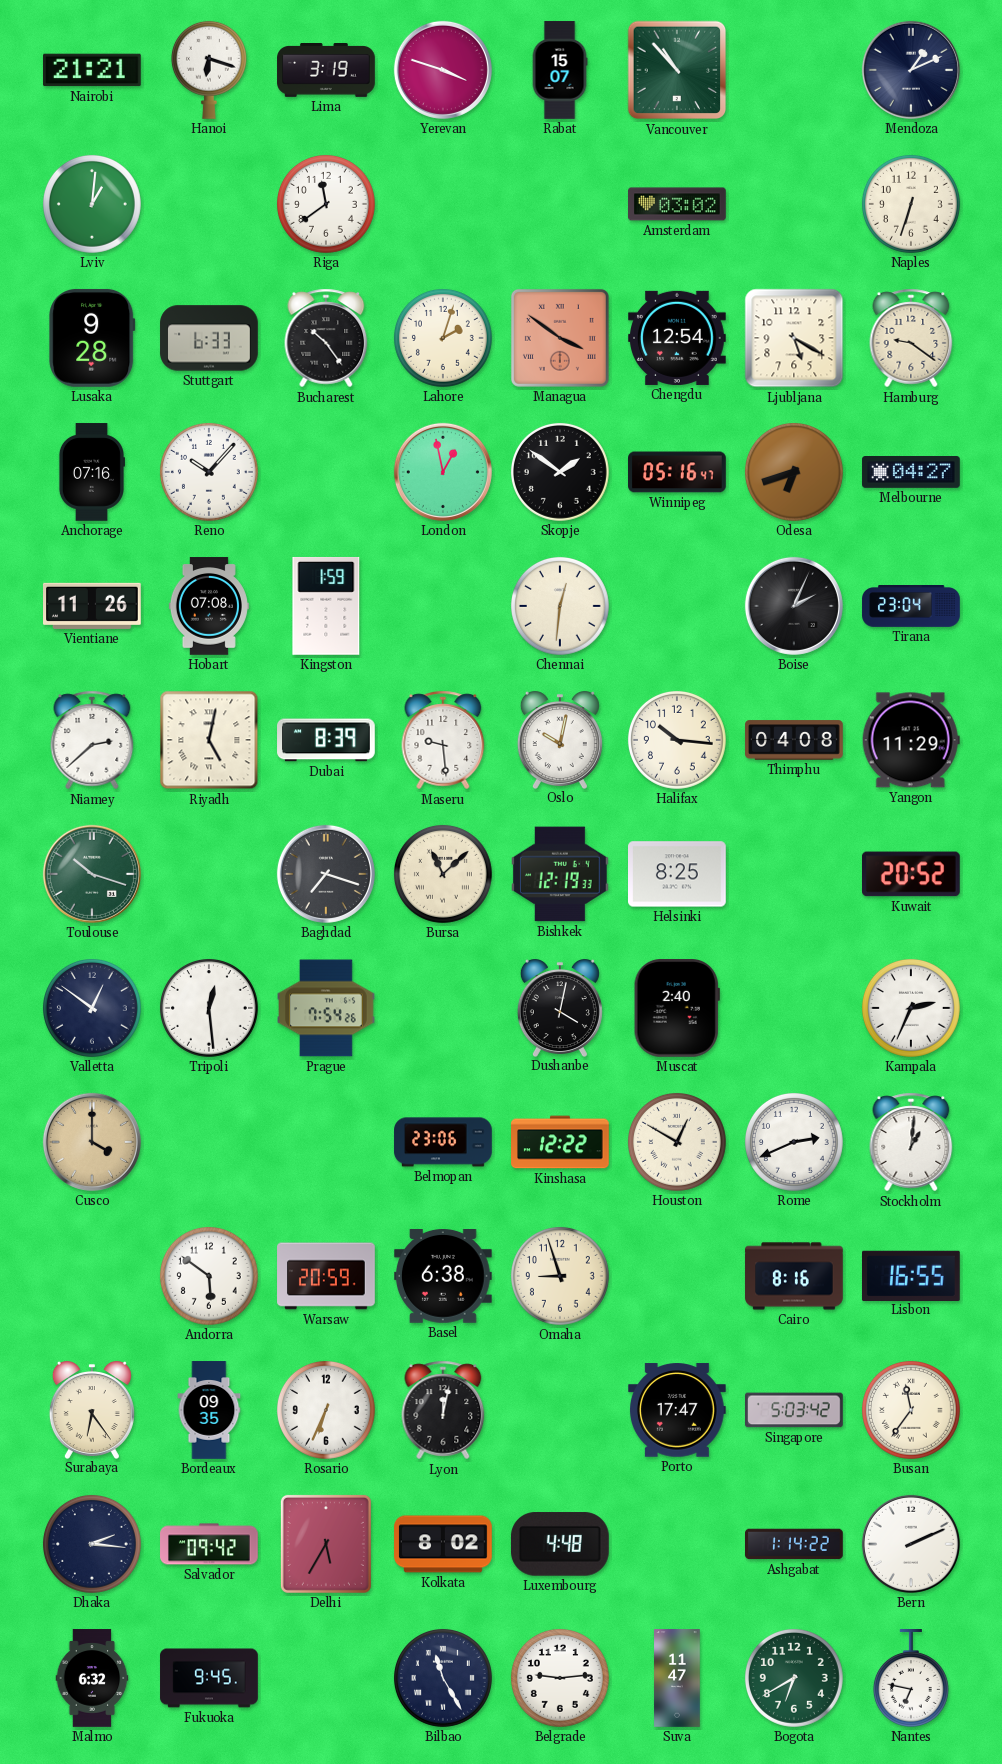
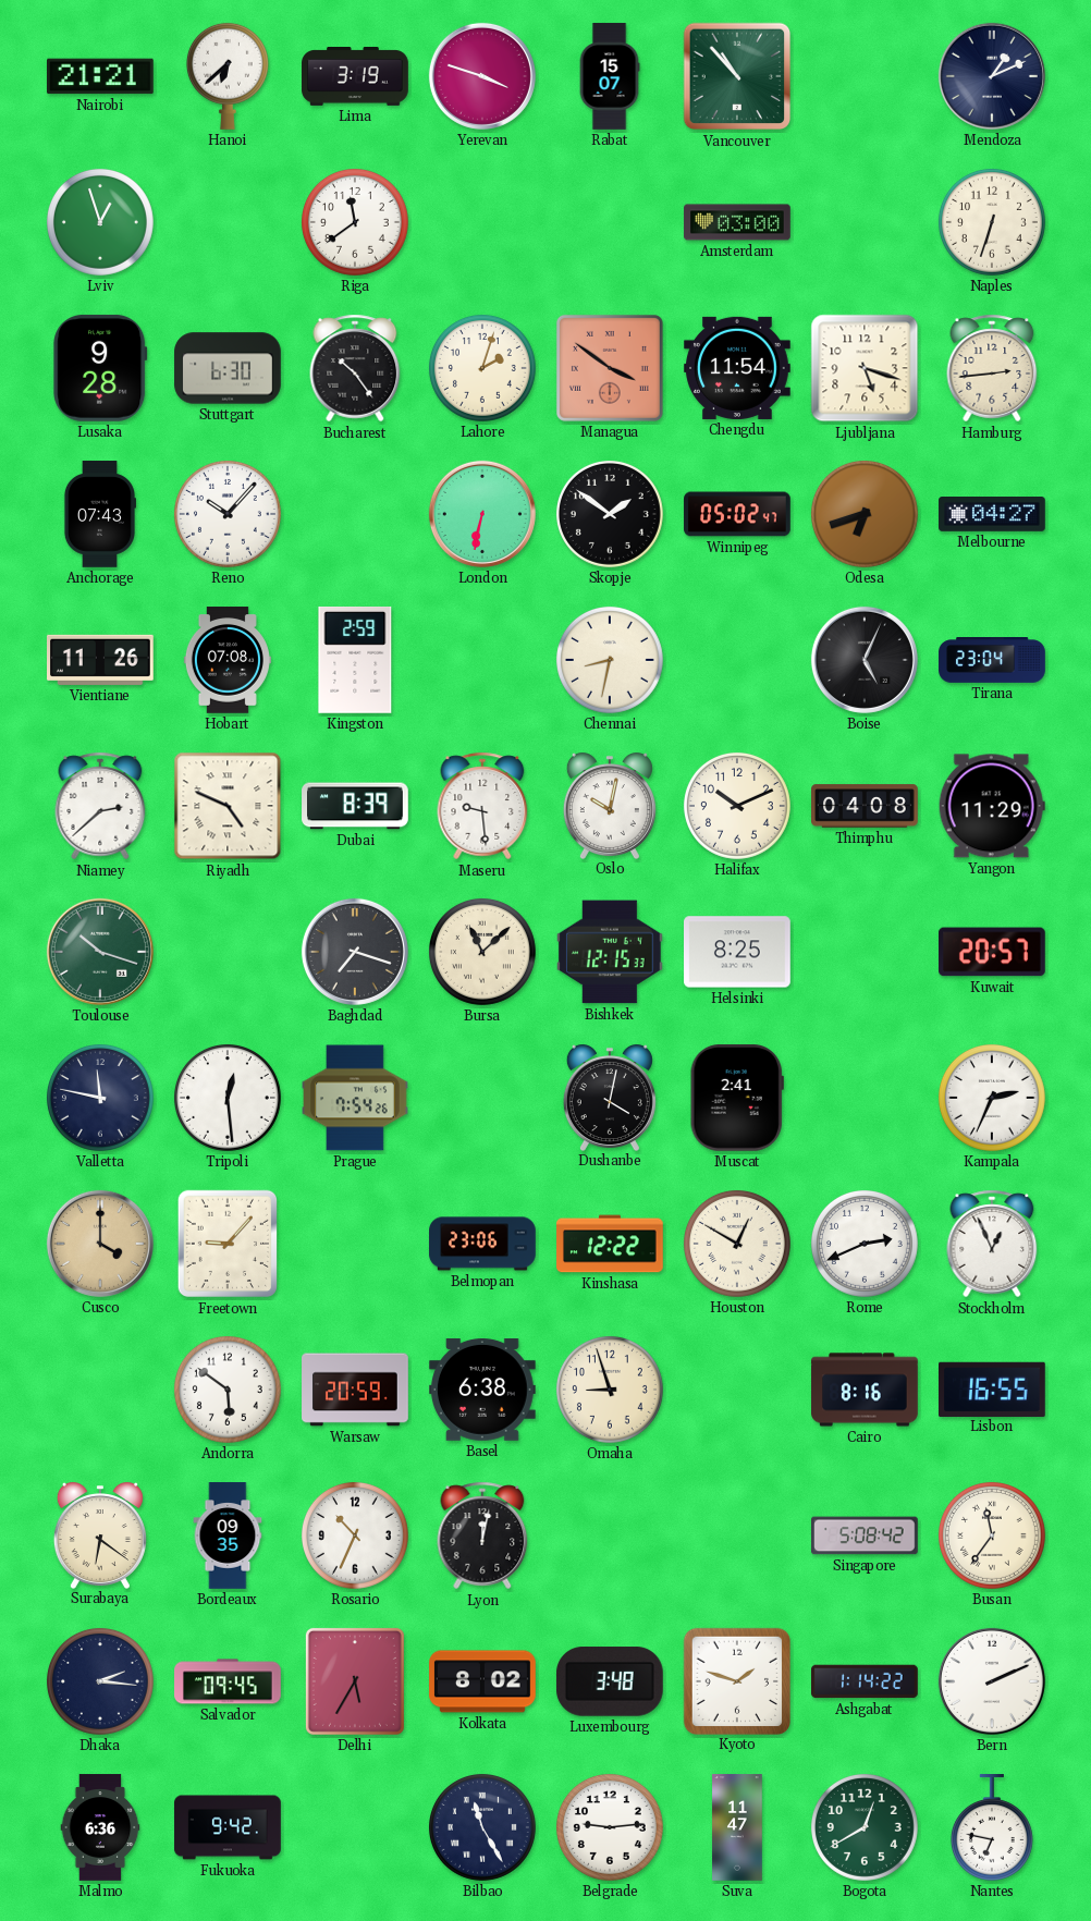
Hanoi: 6:18 -> 6:38 (228, 76)
Lviv: 1:01 -> 12:57 (100, 222)
Amsterdam: 03:02 -> 03:00 (737, 222)
Stuttgart: 6:33 -> 6:30 (228, 368)
Chengdu: 12:54 -> 11:54 (738, 368)
Ljubljana: 5:20 -> 5:18 (865, 368)
Hamburg: 9:21 -> 2:44 (992, 368)
Anchorage: 07:16 -> 07:43 (99, 514)
London: 12:58 -> 6:32 (482, 514)
Winnipeg: 05:16 -> 05:02 (737, 514)
Kingston: 1:59 -> 2:59 (355, 660)
Chennai: 12:31 -> 8:32 (610, 660)
Boise: 2:04 -> 5:04 (865, 660)
Riyadh: 5:02 -> 4:49 (228, 806)
Halifax: 10:16 -> 10:11 (737, 806)
Bishkek: 12:19 -> 12:15 (610, 952)
Kuwait: 20:52 -> 20:57 (993, 952)
Valletta: 12:51 -> 11:47 (100, 1098)
Muscat: 2:40 -> 2:41 (737, 1099)
Freetown: none -> 9:07 (226, 1244)
Stockholm: 1:01 -> 12:56 (992, 1244)
Surabaya: 6:24 -> 6:21 (100, 1535)
Rosario: 6:34 -> 10:34 (355, 1535)
Porto: 17:47 -> none (678, 1410)
Singapore: 5:03 -> 5:08 (866, 1535)
Salvador: 09:42 -> 09:45 (228, 1681)
Luxembourg: 4:48 -> 3:48 (610, 1681)
Kyoto: none -> 1:48 (736, 1680)
Malmo: 6:32 -> 6:36 (100, 1827)
Fukuoka: 9:45 -> 9:42 (228, 1827)
Bogota: 6:40 -> 12:40 (865, 1827)
